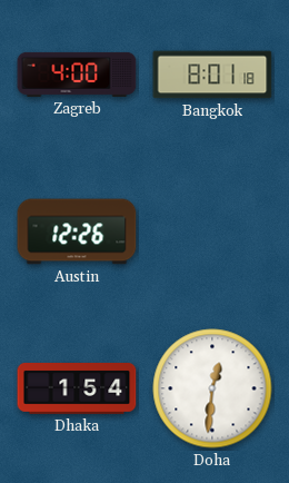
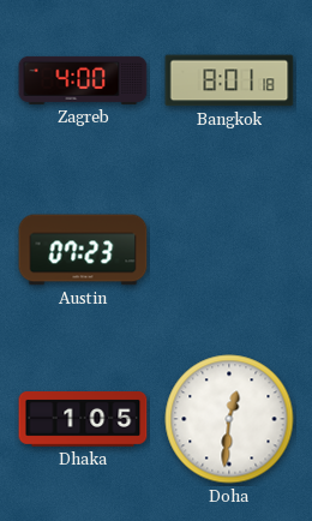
Austin: 12:26 -> 07:23 (83, 250)
Dhaka: 1:54 -> 1:05 (83, 420)
